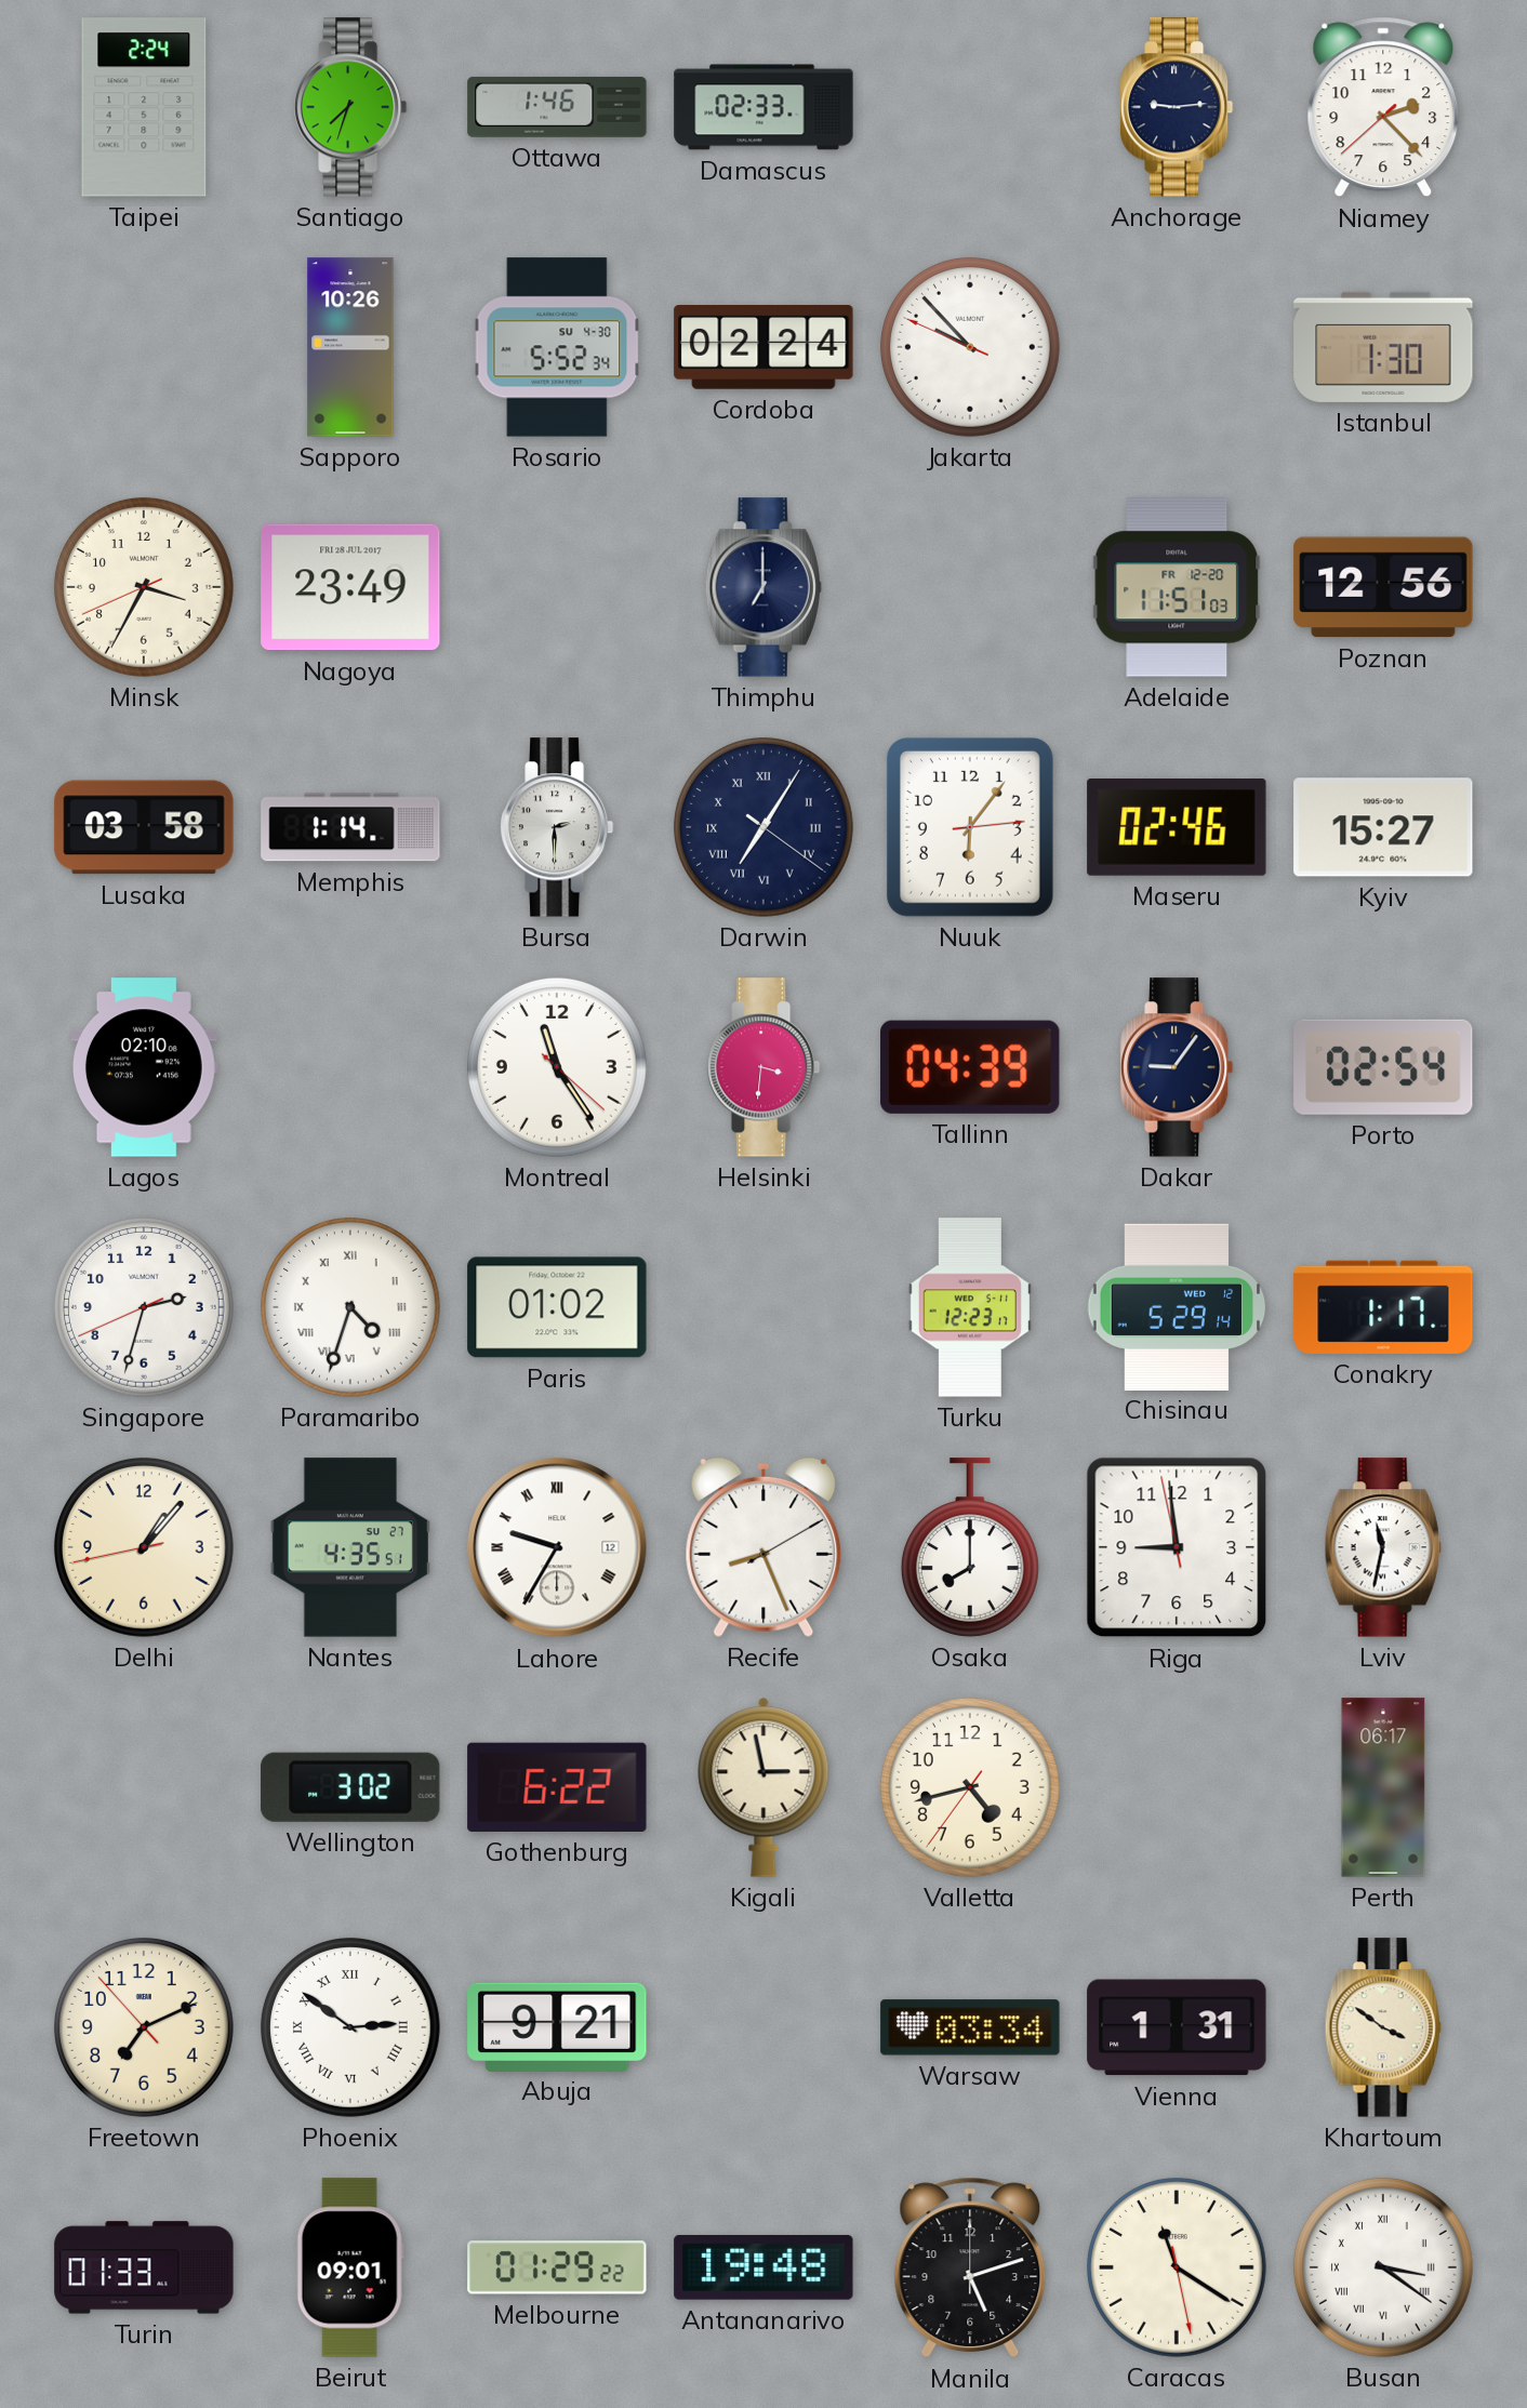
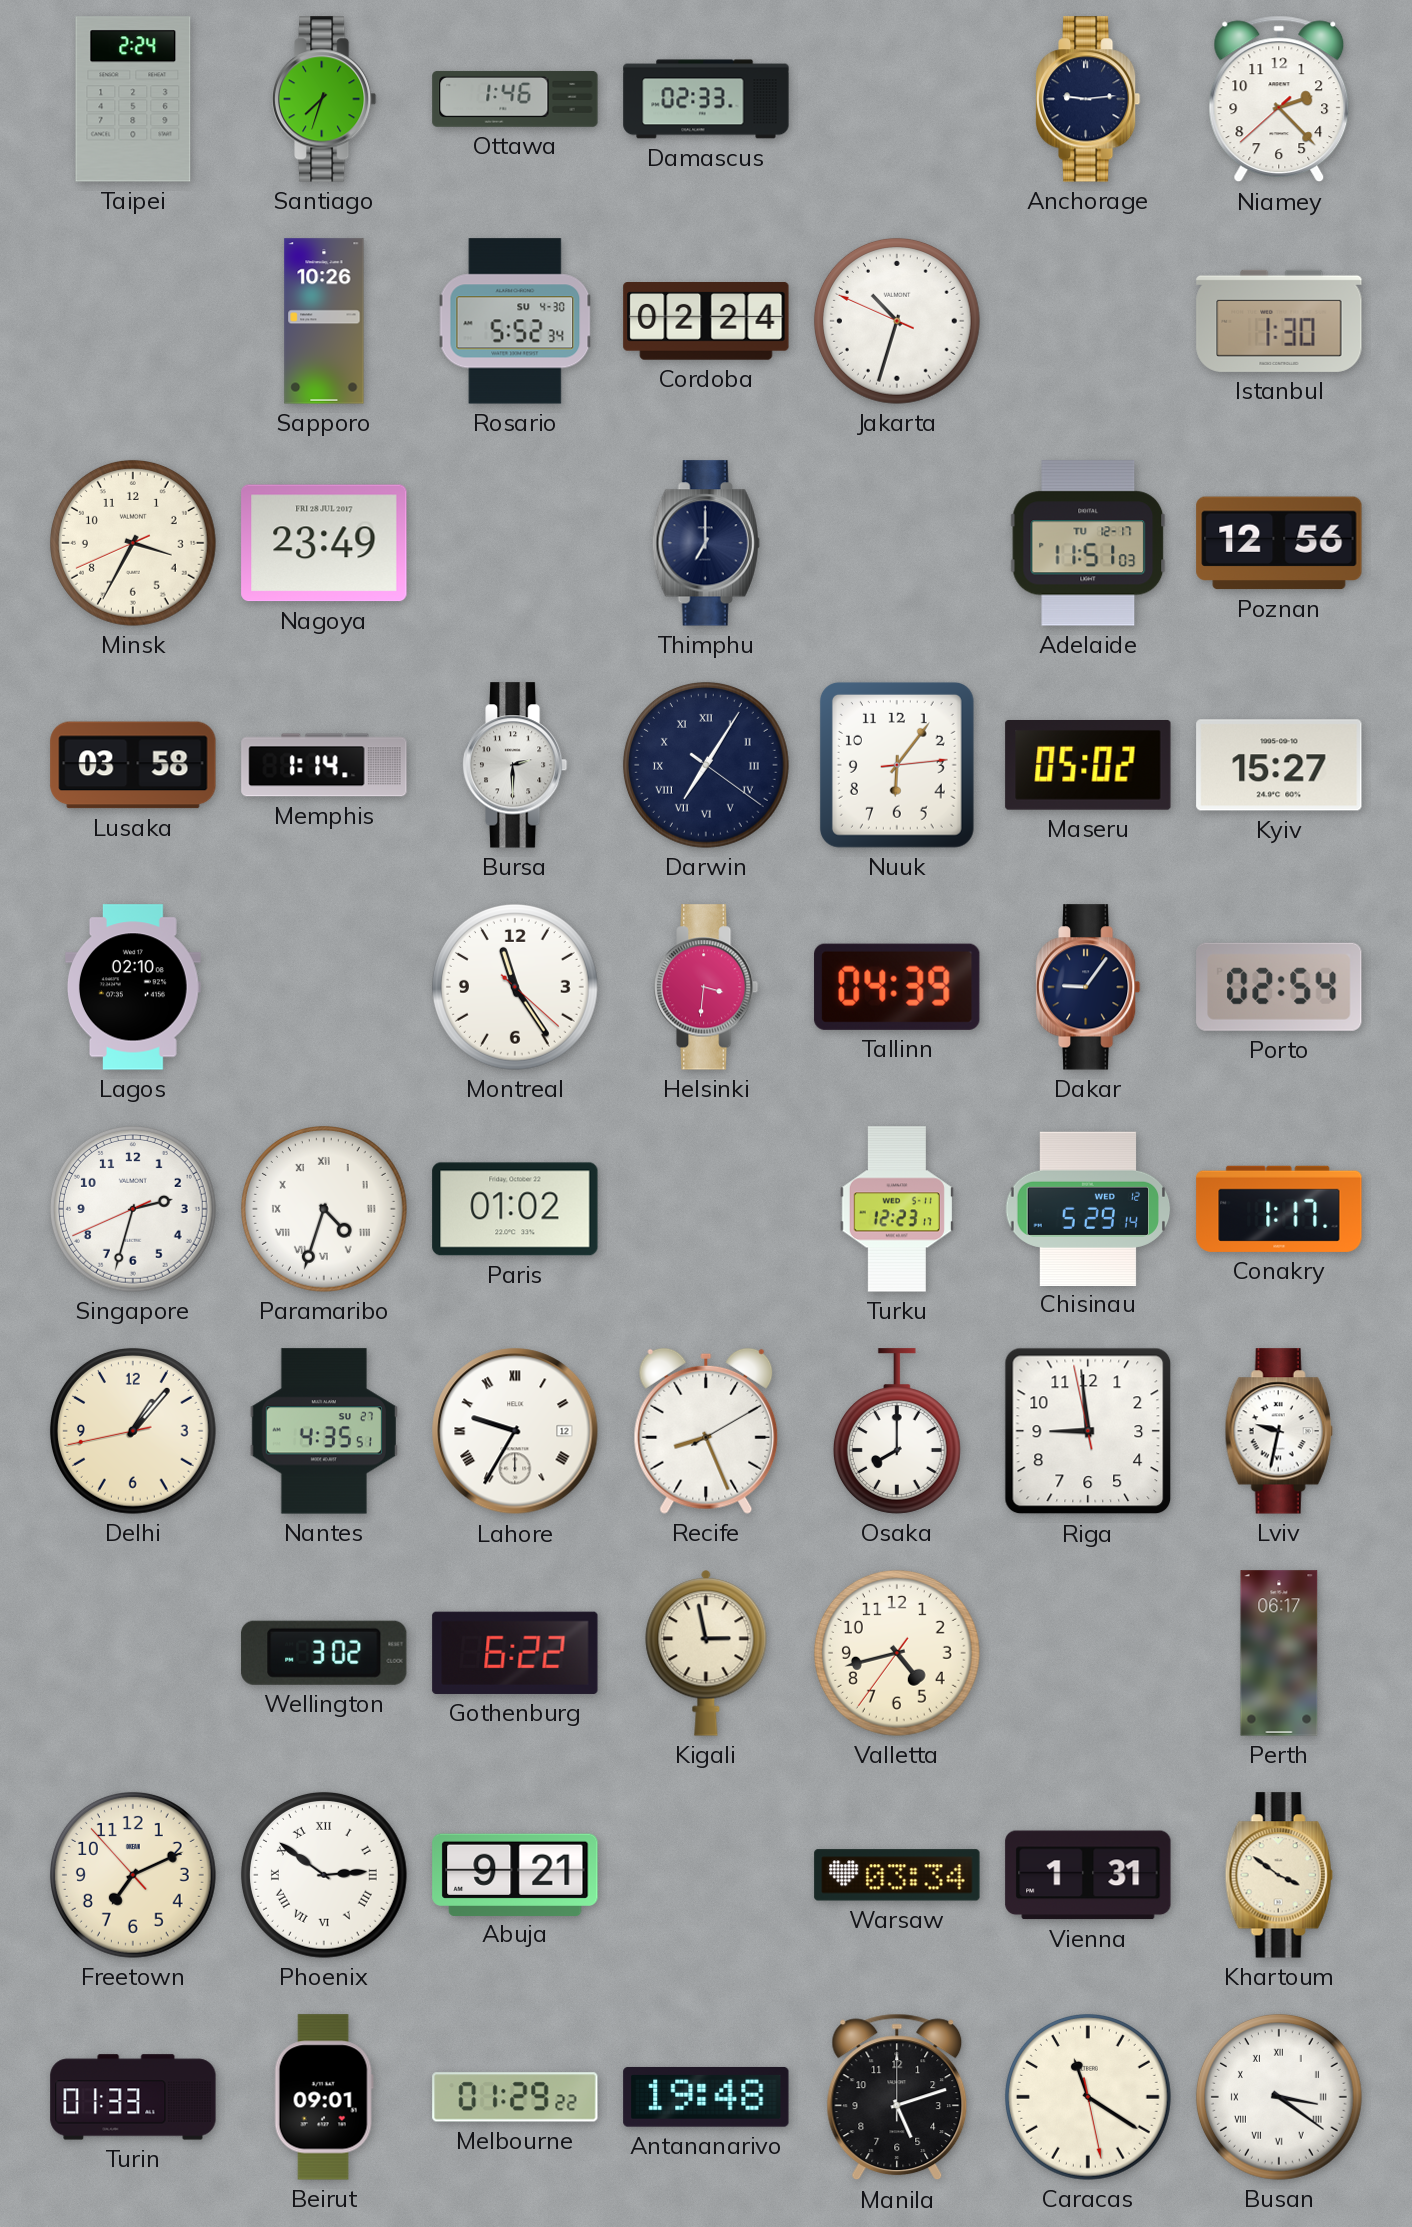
Jakarta: 9:52 -> 10:32 (897, 321)
Adelaide date: FR 12-20 -> TU 12-17 (1088, 543)
Maseru: 02:46 -> 05:02 (1088, 766)
Lviv: 11:32 -> 9:32 (1279, 1431)
